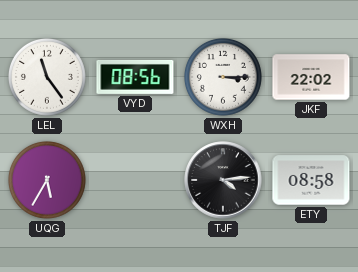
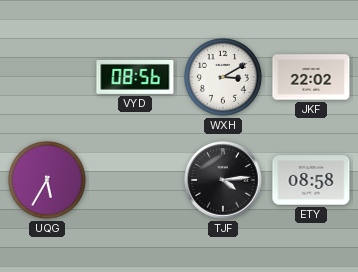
LEL: 11:24 -> none (47, 77)
WXH: 3:15 -> 3:10 (223, 77)
